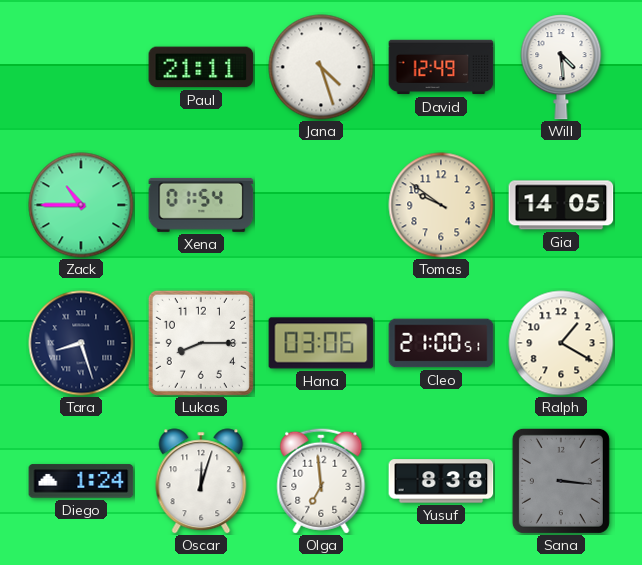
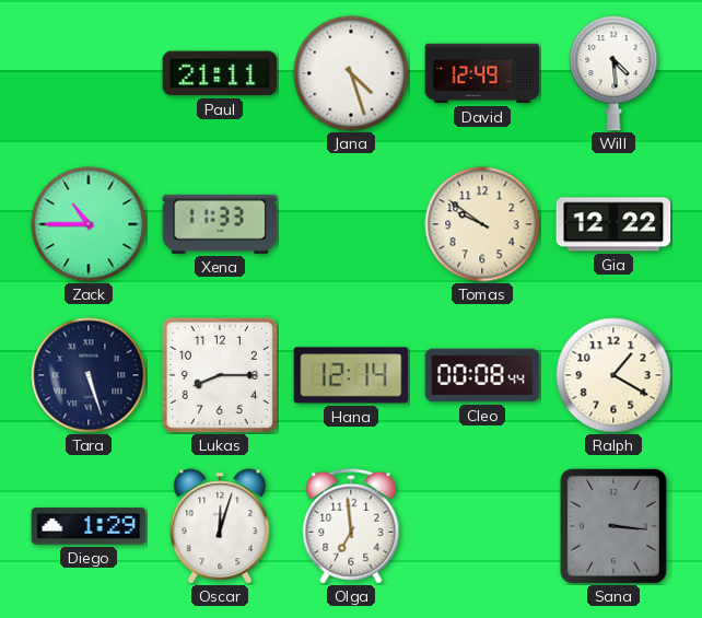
Xena: 01:54 -> 11:33 (220, 224)
Gia: 14:05 -> 12:22 (613, 224)
Tara: 8:27 -> 5:27 (89, 375)
Hana: 03:06 -> 12:14 (351, 375)
Cleo: 21:00 -> 00:08 (482, 375)
Diego: 1:24 -> 1:29 (89, 526)
Yusuf: 8:38 -> none (441, 481)
